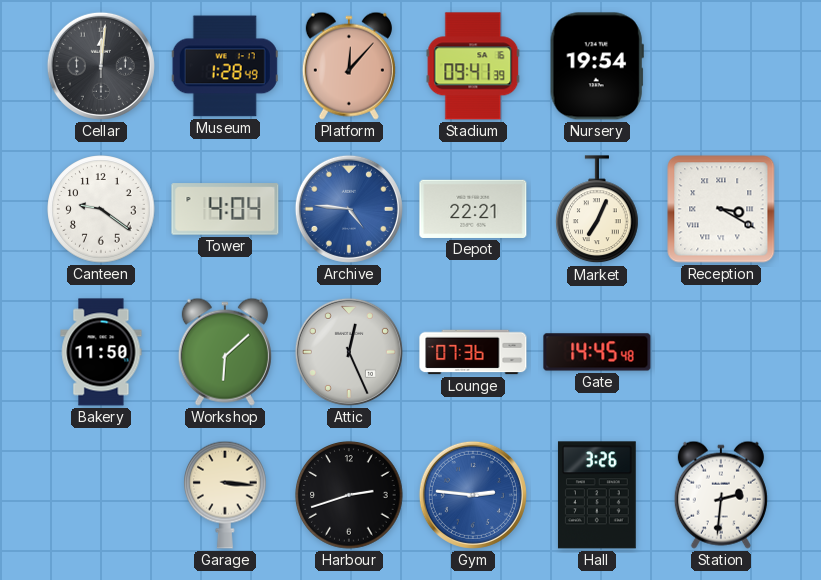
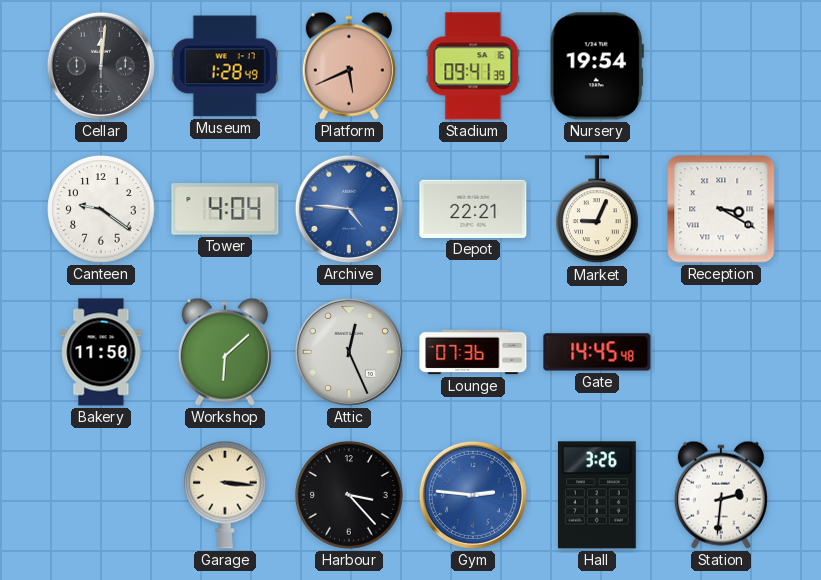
Platform: 12:07 -> 5:41 (349, 66)
Market: 7:04 -> 9:04 (598, 210)
Harbour: 2:42 -> 3:23 (349, 495)
